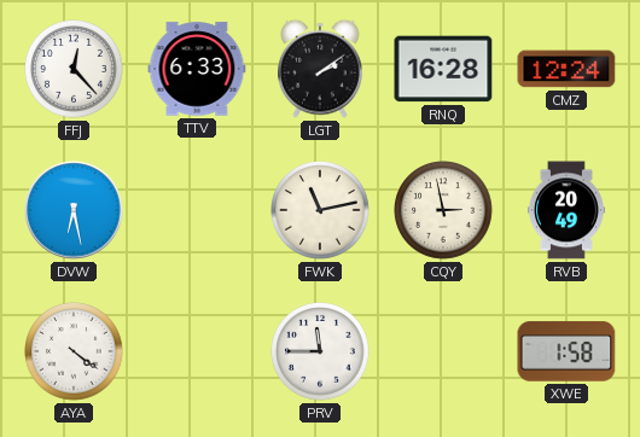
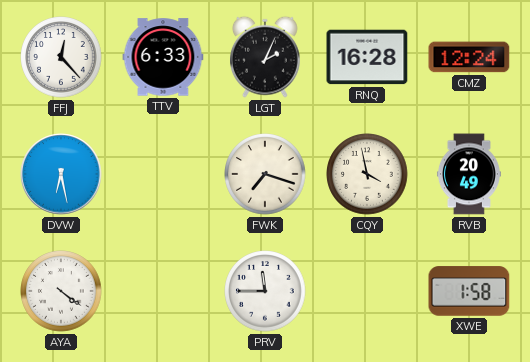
LGT: 2:09 -> 2:04 (266, 57)
FWK: 11:13 -> 7:18 (265, 174)
CQY: 2:58 -> 3:58 (367, 174)
